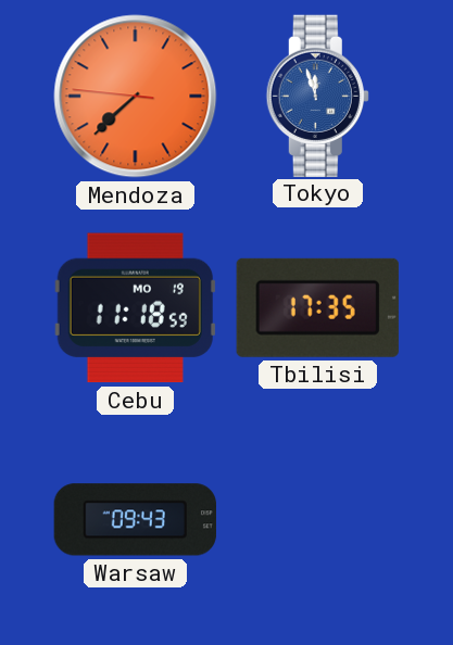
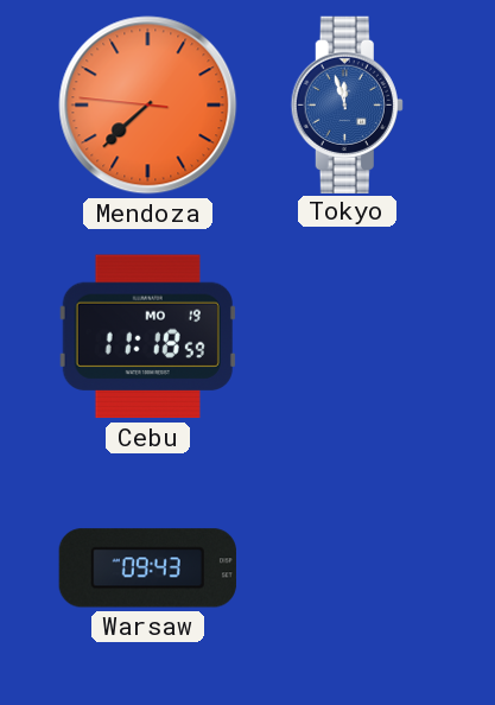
Tbilisi: 17:35 -> none (317, 307)
